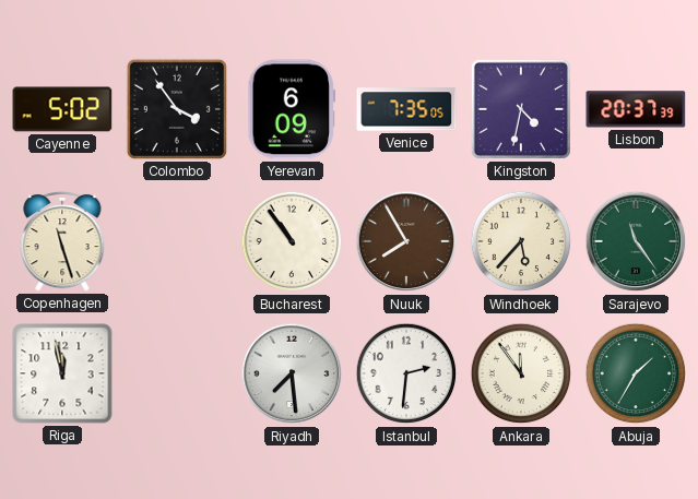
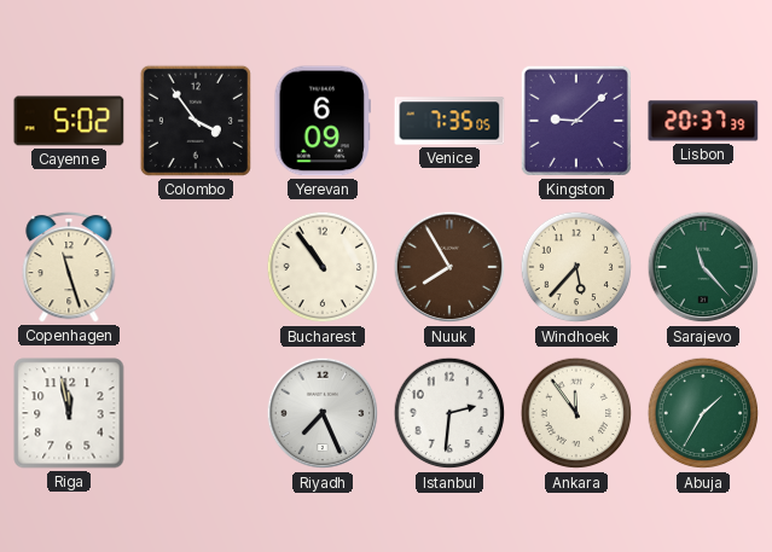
Kingston: 4:32 -> 9:08 (576, 121)
Sarajevo: 11:24 -> 11:23 (703, 267)
Riyadh: 7:29 -> 7:26 (323, 413)
